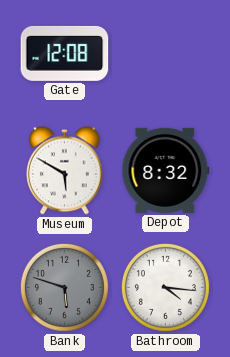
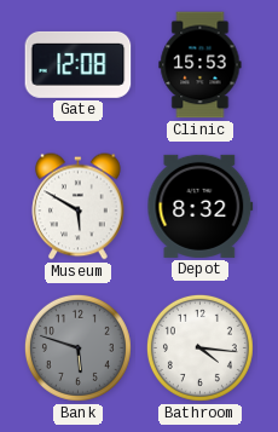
Clinic: none -> 15:53 (201, 65)
